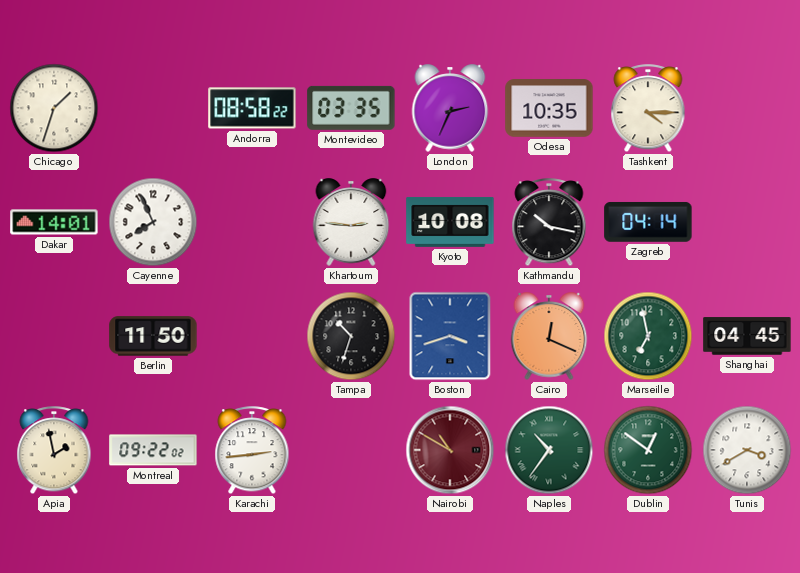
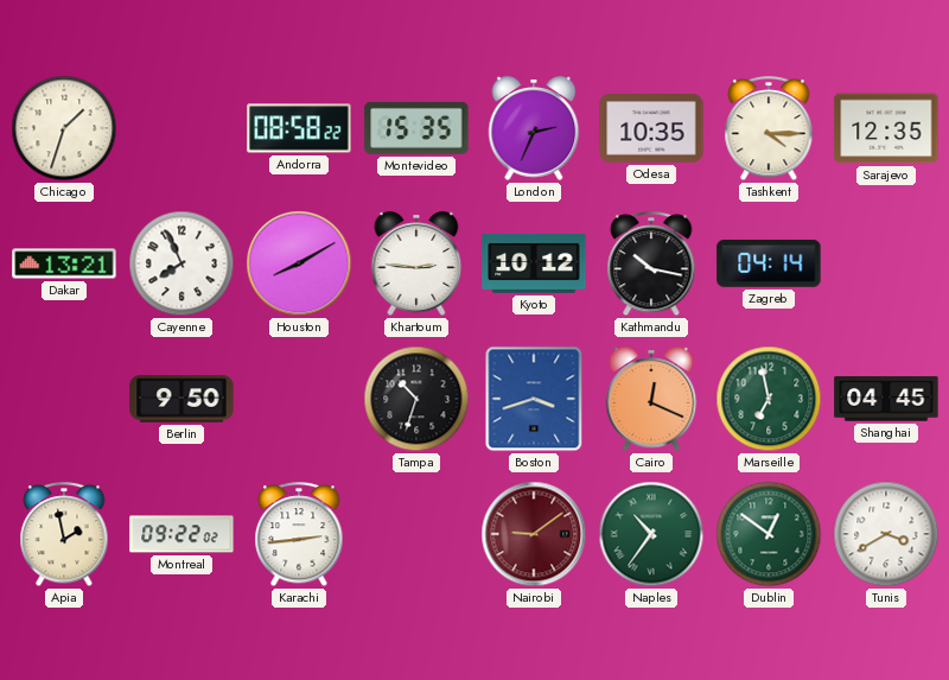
Montevideo: 03:35 -> 15:35 (416, 128)
Sarajevo: none -> 12:35 (886, 128)
Dakar: 14:01 -> 13:21 (64, 263)
Houston: none -> 8:10 (299, 263)
Kyoto: 10:08 -> 10:12 (534, 263)
Berlin: 11:50 -> 9:50 (181, 399)
Nairobi: 10:50 -> 9:09 (534, 534)
